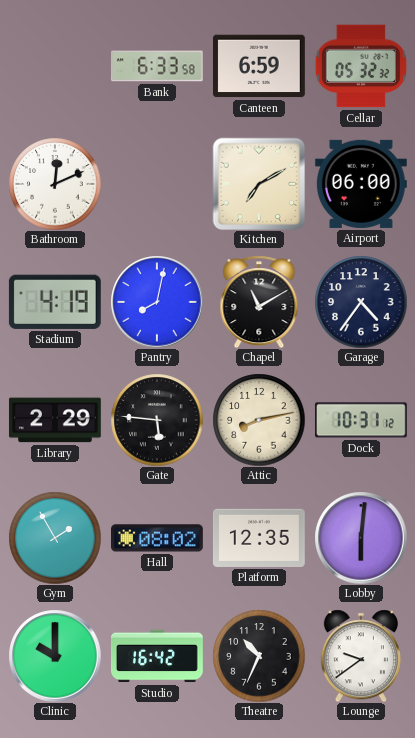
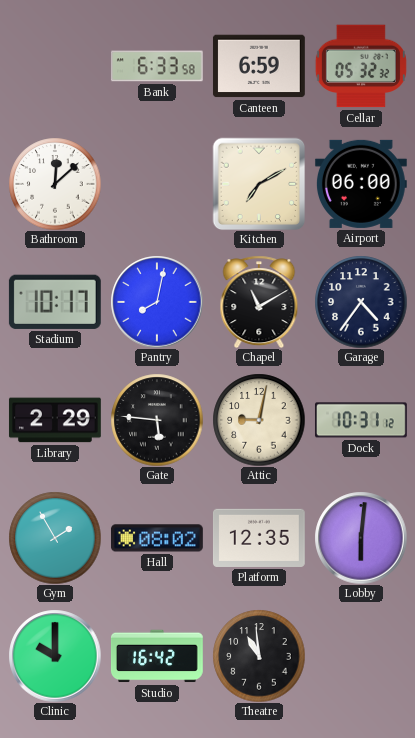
Bathroom: 12:11 -> 12:08 (55, 184)
Stadium: 4:19 -> 10:17 (55, 302)
Attic: 8:13 -> 9:02 (259, 420)
Theatre: 10:34 -> 10:59 (259, 656)
Lounge: 9:39 -> none (361, 656)
